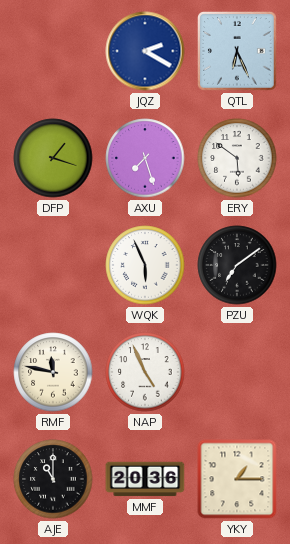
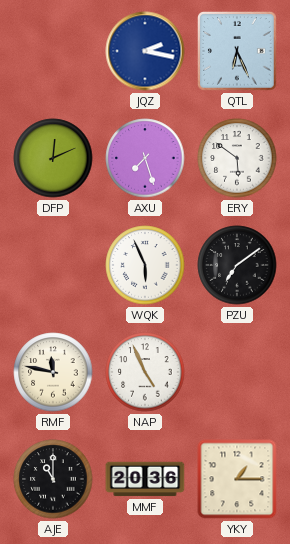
JQZ: 2:20 -> 2:17 (145, 51)
DFP: 1:18 -> 12:11 (53, 158)
